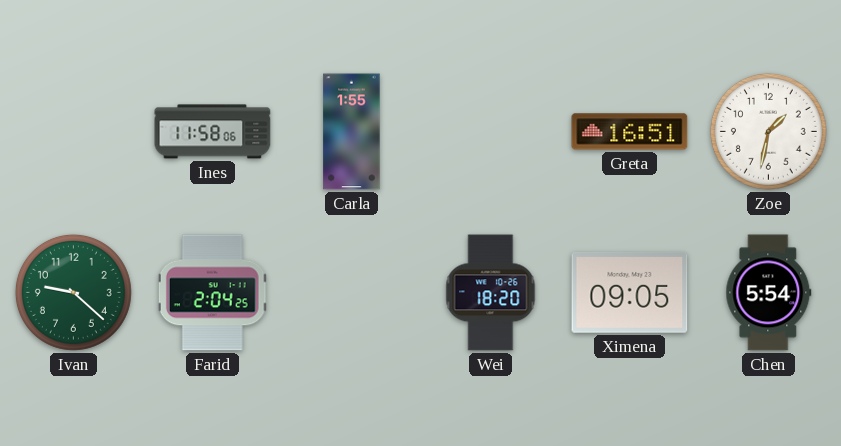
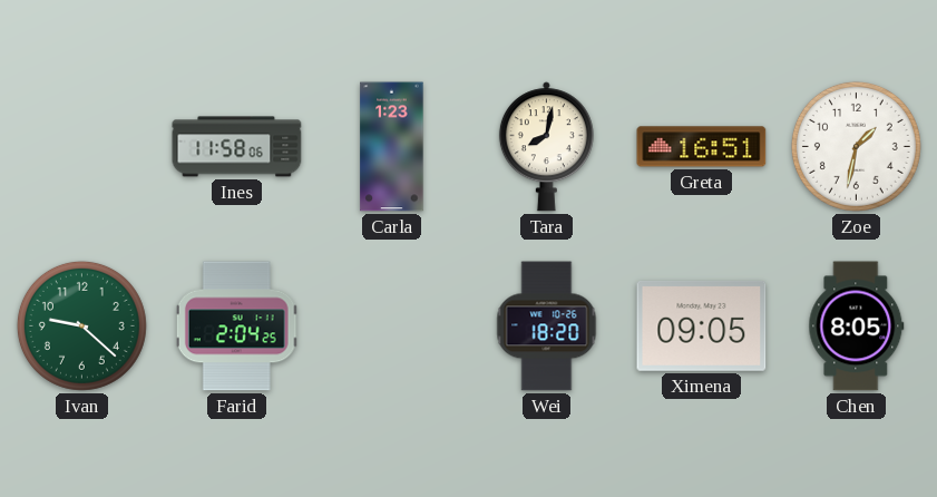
Carla: 1:55 -> 1:23 (392, 147)
Tara: none -> 8:02 (546, 147)
Chen: 5:54 -> 8:05 (857, 327)
